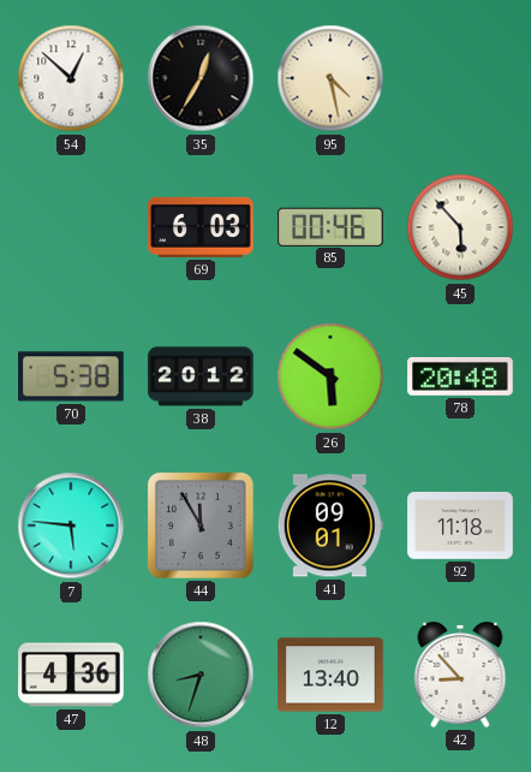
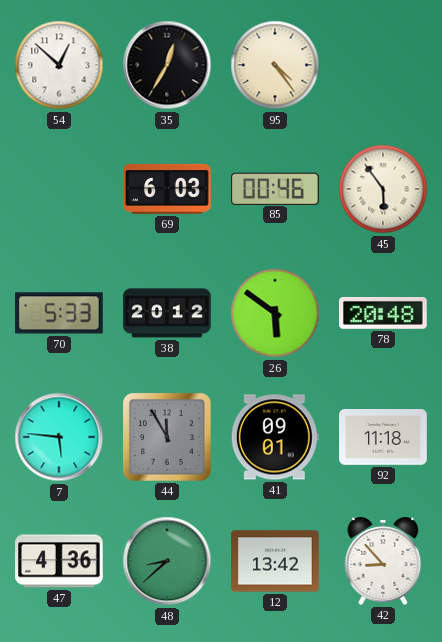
95: 4:28 -> 4:24 (275, 65)
45: 5:53 -> 5:54 (383, 189)
70: 5:38 -> 5:33 (59, 313)
48: 8:33 -> 8:38 (167, 561)
12: 13:40 -> 13:42 (275, 561)
